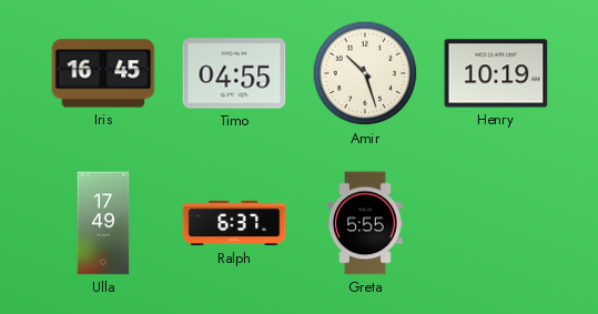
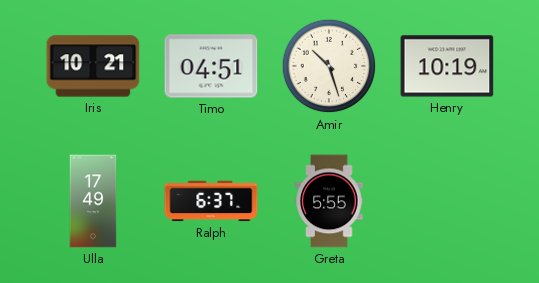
Iris: 16:45 -> 10:21 (93, 66)
Timo: 04:55 -> 04:51 (211, 66)
